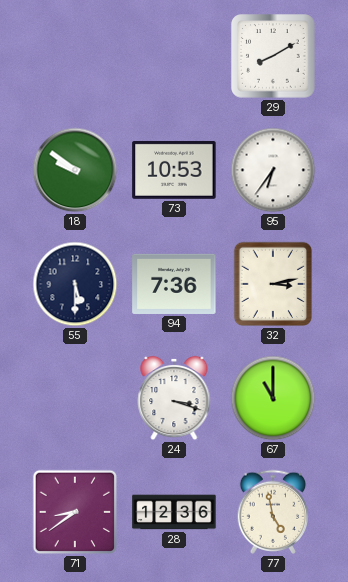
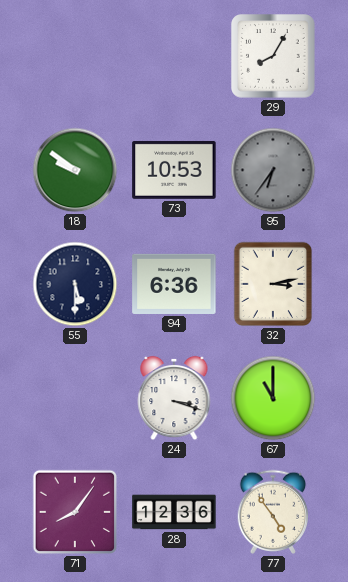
29: 8:10 -> 8:05 (273, 56)
95 dial: white -> grey (273, 170)
94: 7:36 -> 6:36 (174, 284)
71: 8:39 -> 8:06 (75, 512)
77: 4:58 -> 4:54 (273, 512)
